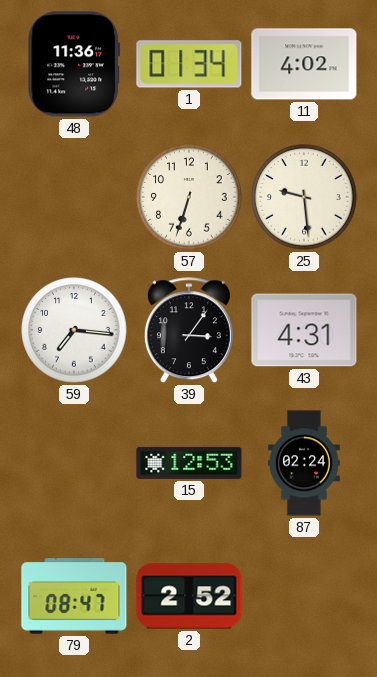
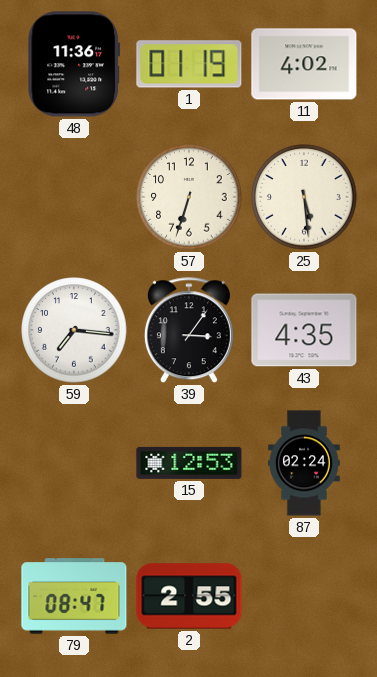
1: 01:34 -> 01:19 (189, 64)
25: 9:29 -> 5:29 (304, 197)
43: 4:31 -> 4:35 (304, 330)
2: 2:52 -> 2:55 (189, 596)
